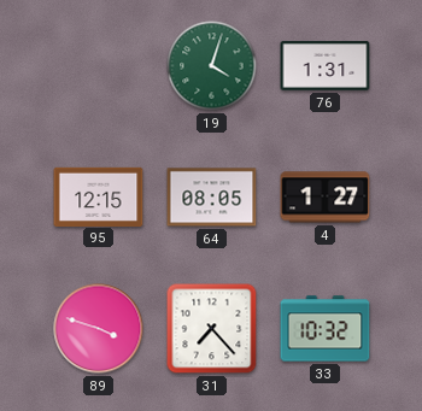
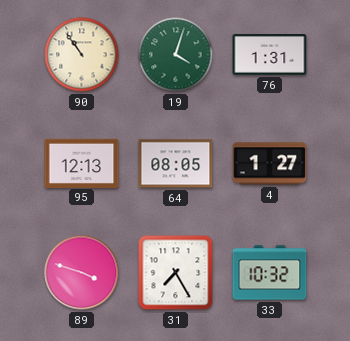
90: none -> 10:54 (82, 55)
95: 12:15 -> 12:13 (82, 163)
31: 7:23 -> 7:25 (176, 273)
